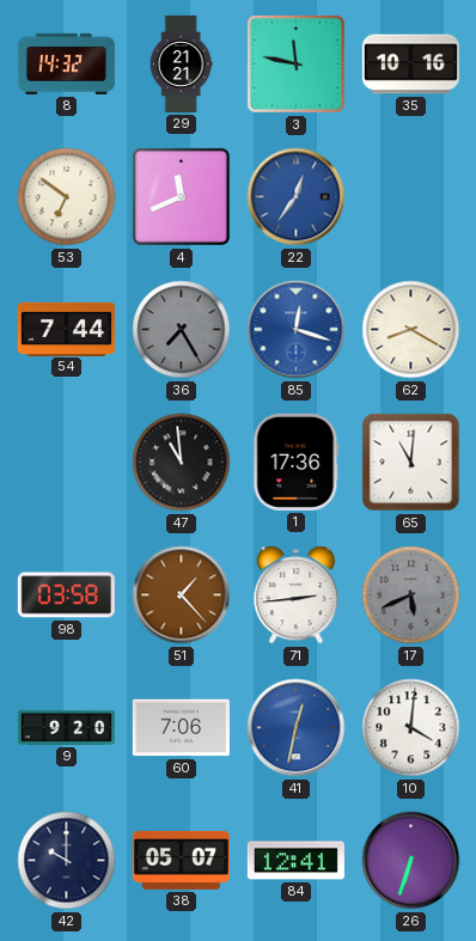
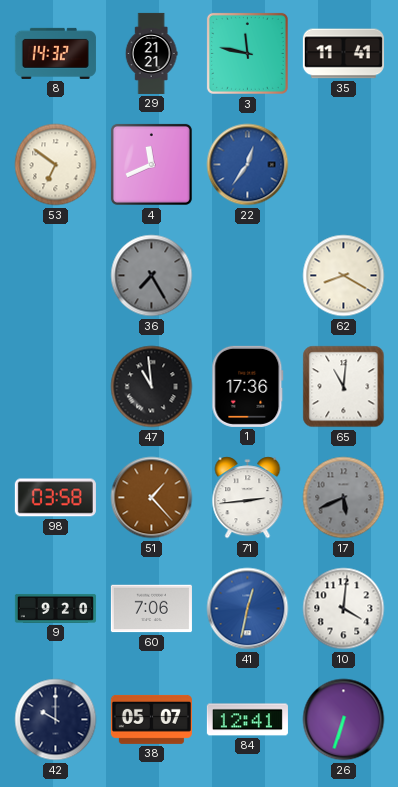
35: 10:16 -> 11:41 (343, 54)
54: 7:44 -> none (66, 329)
85: 12:18 -> none (297, 330)
